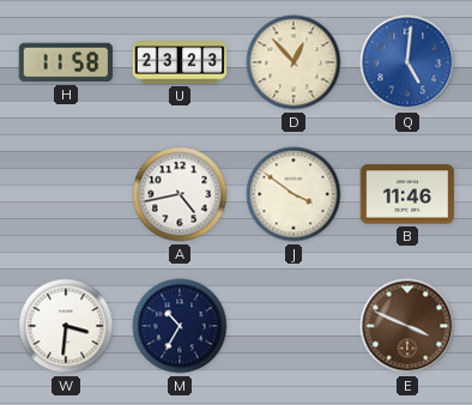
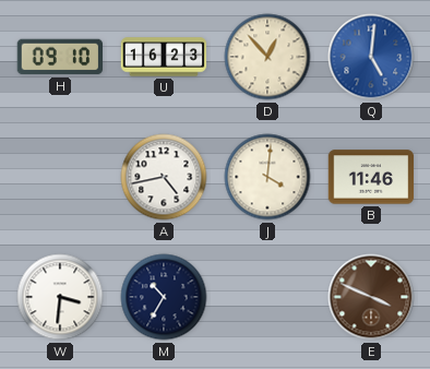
H: 11:58 -> 09:10 (60, 57)
U: 23:23 -> 16:23 (164, 57)
J: 3:51 -> 4:01 (267, 177)
